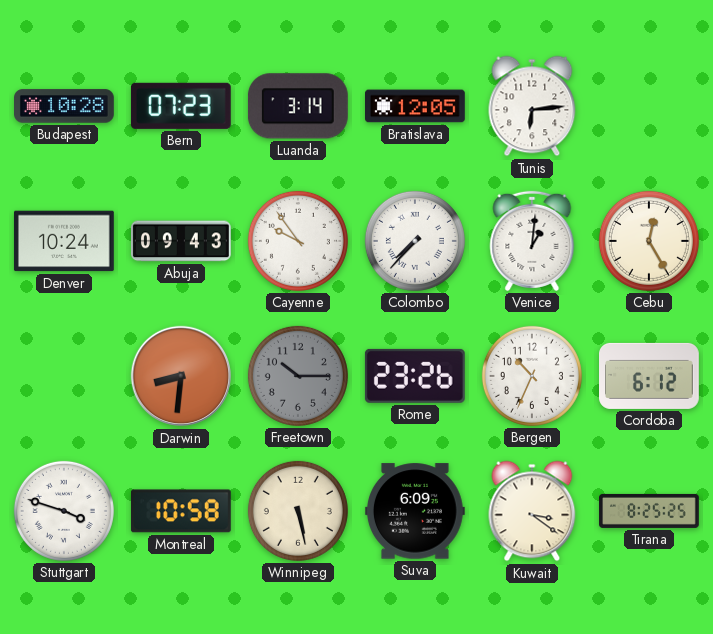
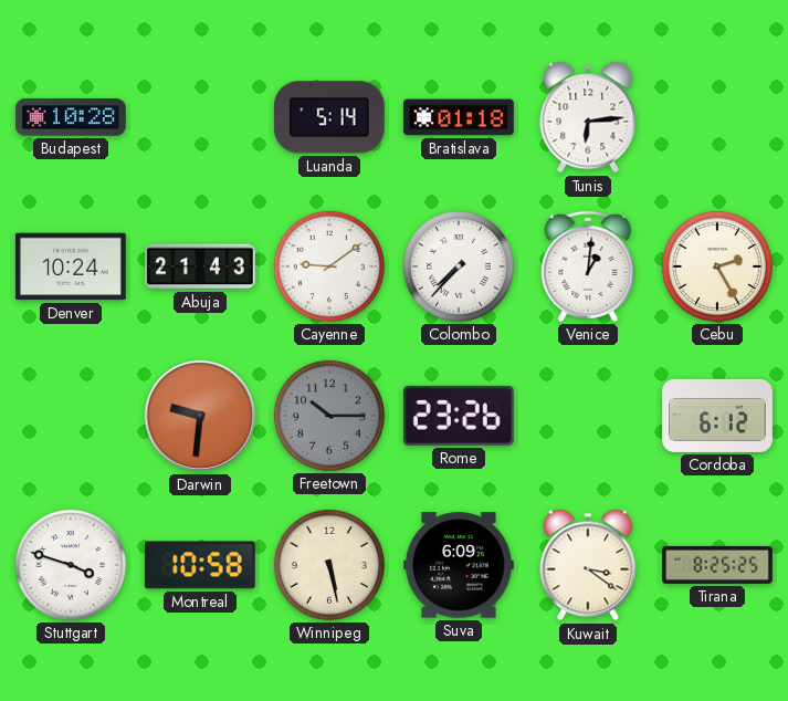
Bern: 07:23 -> none (181, 106)
Luanda: 3:14 -> 5:14 (329, 117)
Bratislava: 12:05 -> 01:18 (460, 117)
Abuja: 09:43 -> 21:43 (200, 266)
Cayenne: 9:54 -> 9:09 (329, 266)
Cebu: 12:25 -> 2:25 (717, 266)
Darwin: 8:31 -> 9:31 (200, 416)
Bergen: 10:34 -> none (532, 376)
